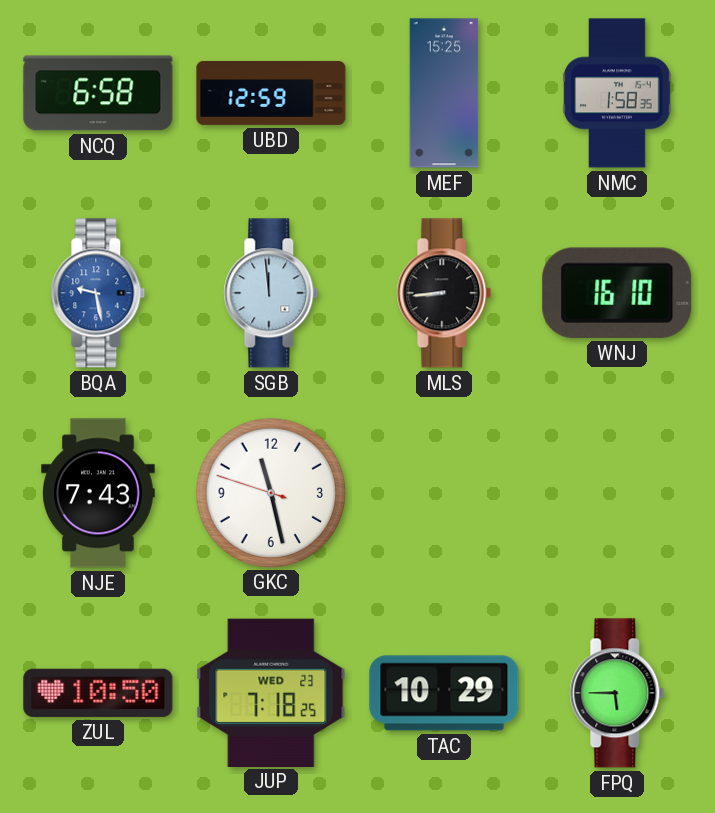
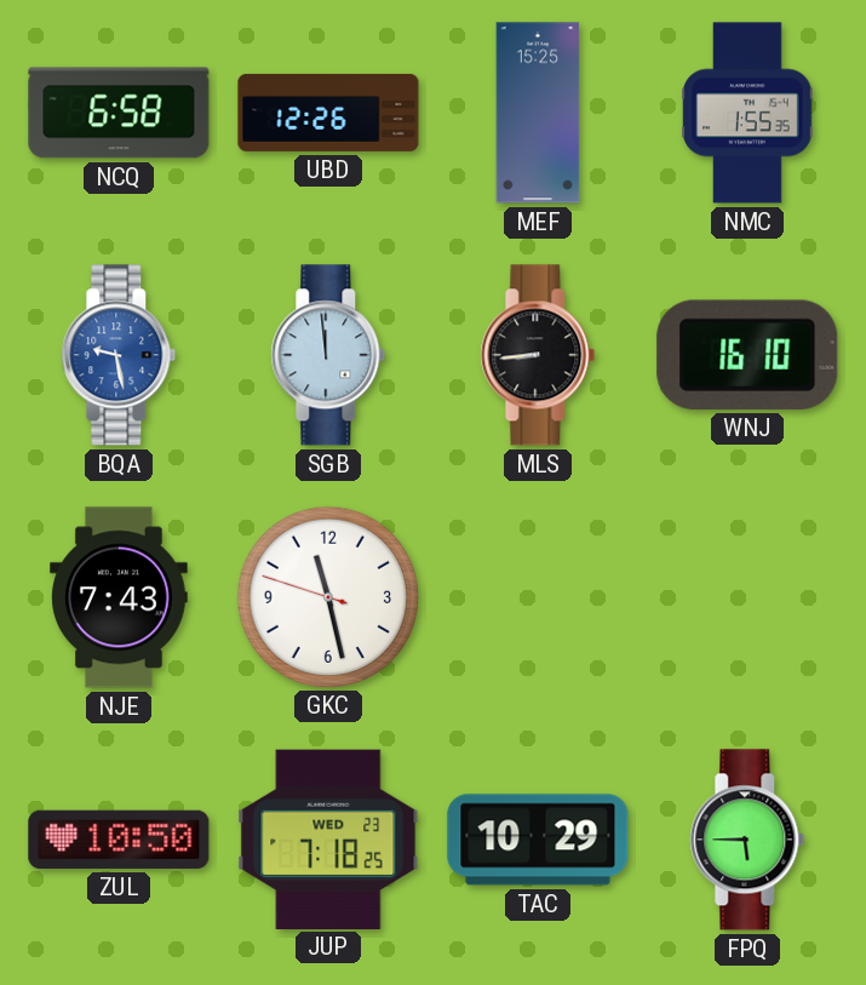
UBD: 12:59 -> 12:26 (328, 113)
NMC: 1:58 -> 1:55 (747, 113)
